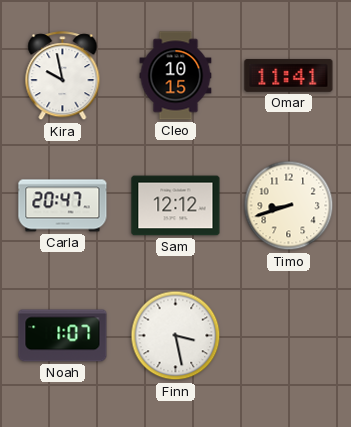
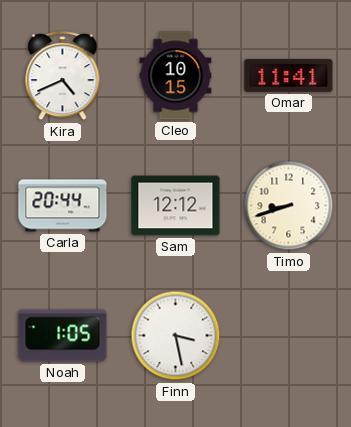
Kira: 9:58 -> 4:41 (63, 76)
Carla: 20:47 -> 20:44 (63, 206)
Noah: 1:07 -> 1:05 (63, 336)
